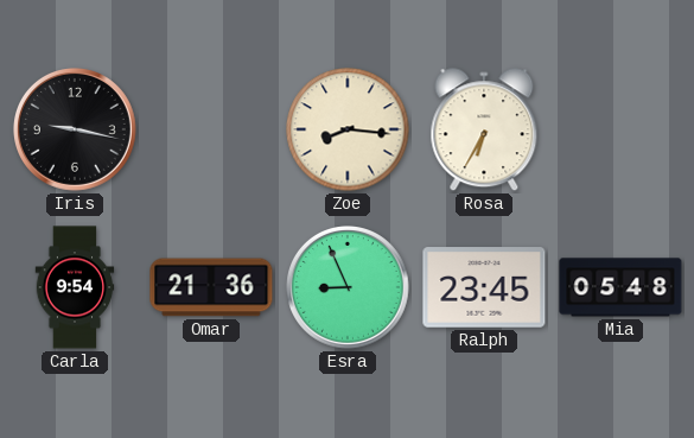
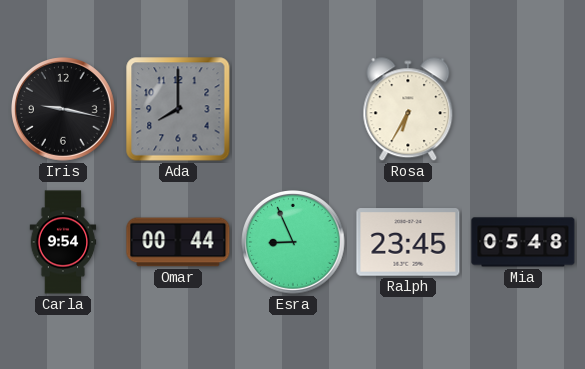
Ada: none -> 8:00 (178, 109)
Zoe: 8:16 -> none (348, 129)
Omar: 21:36 -> 00:44 (178, 242)
